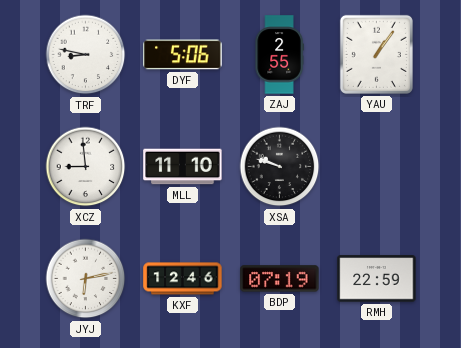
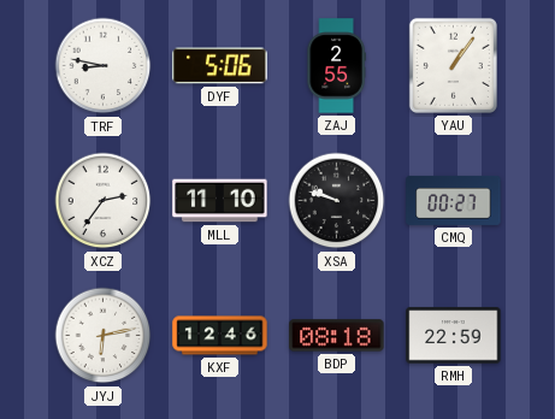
XCZ: 8:59 -> 2:36 (104, 201)
CMQ: none -> 00:27 (454, 201)
BDP: 07:19 -> 08:18 (337, 336)
